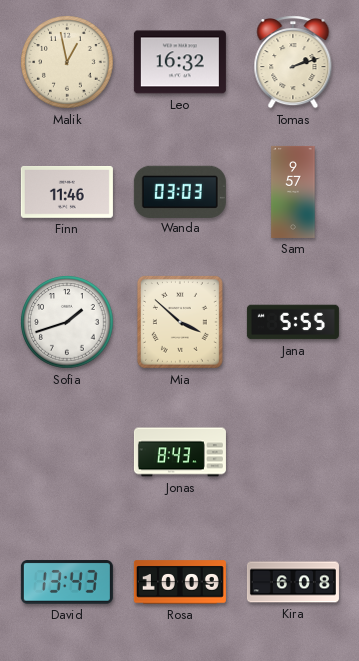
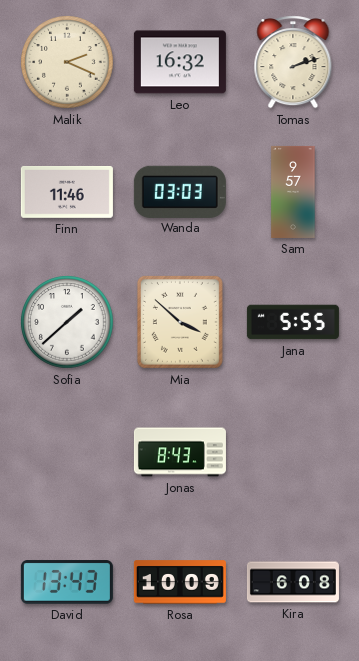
Malik: 12:58 -> 2:19 (67, 62)
Sofia: 1:42 -> 1:38 (67, 322)
